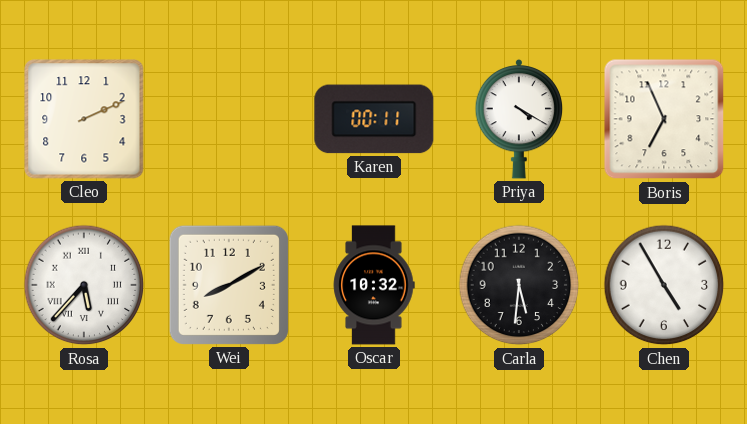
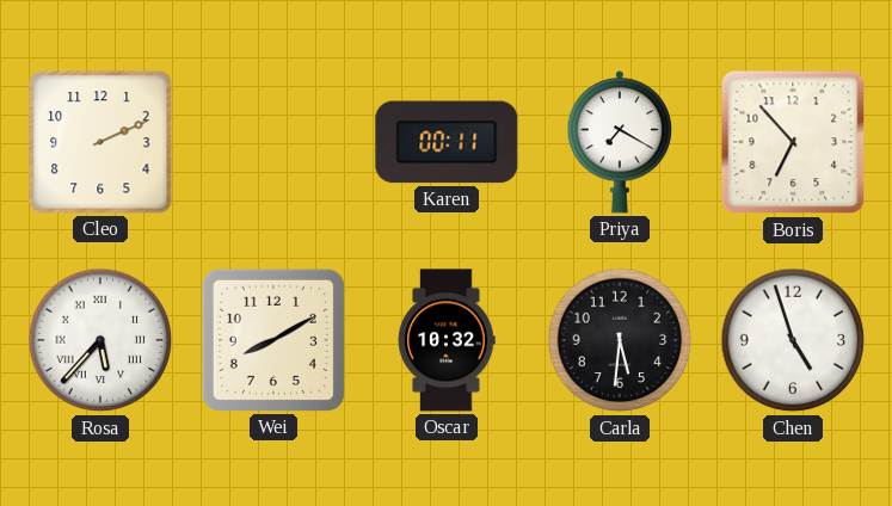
Priya: 4:20 -> 7:20 (620, 142)
Boris: 6:56 -> 6:53 (793, 142)
Chen: 4:55 -> 4:57 (793, 340)
